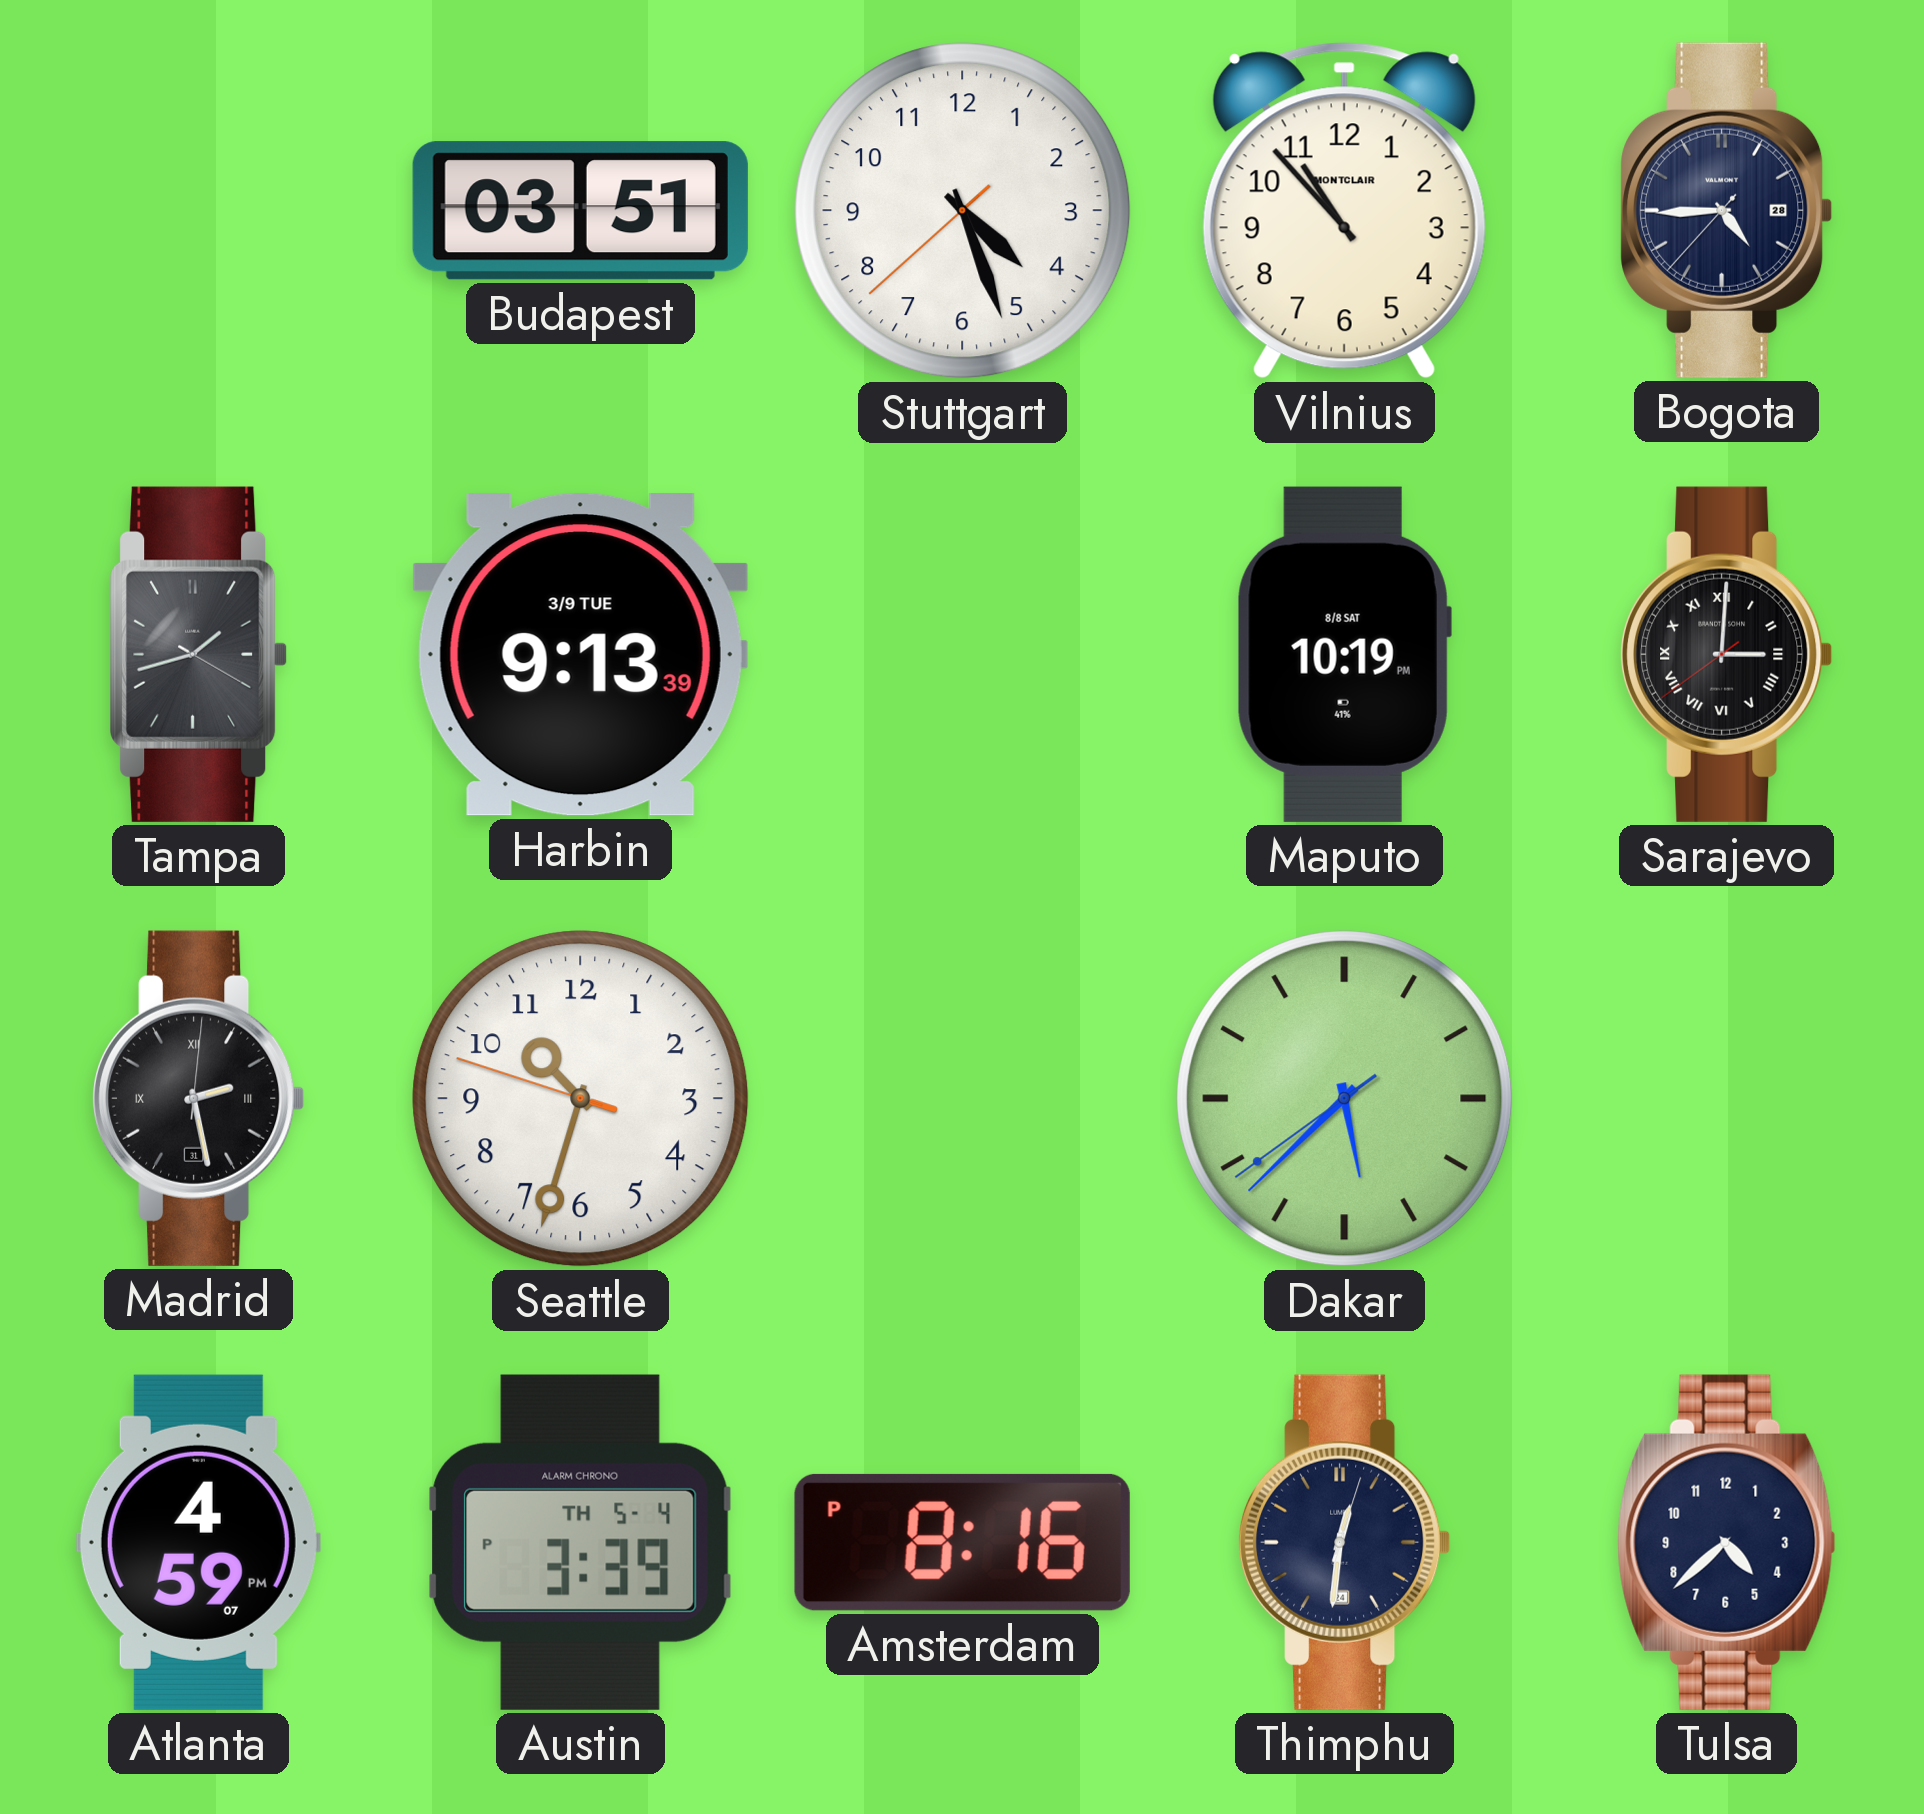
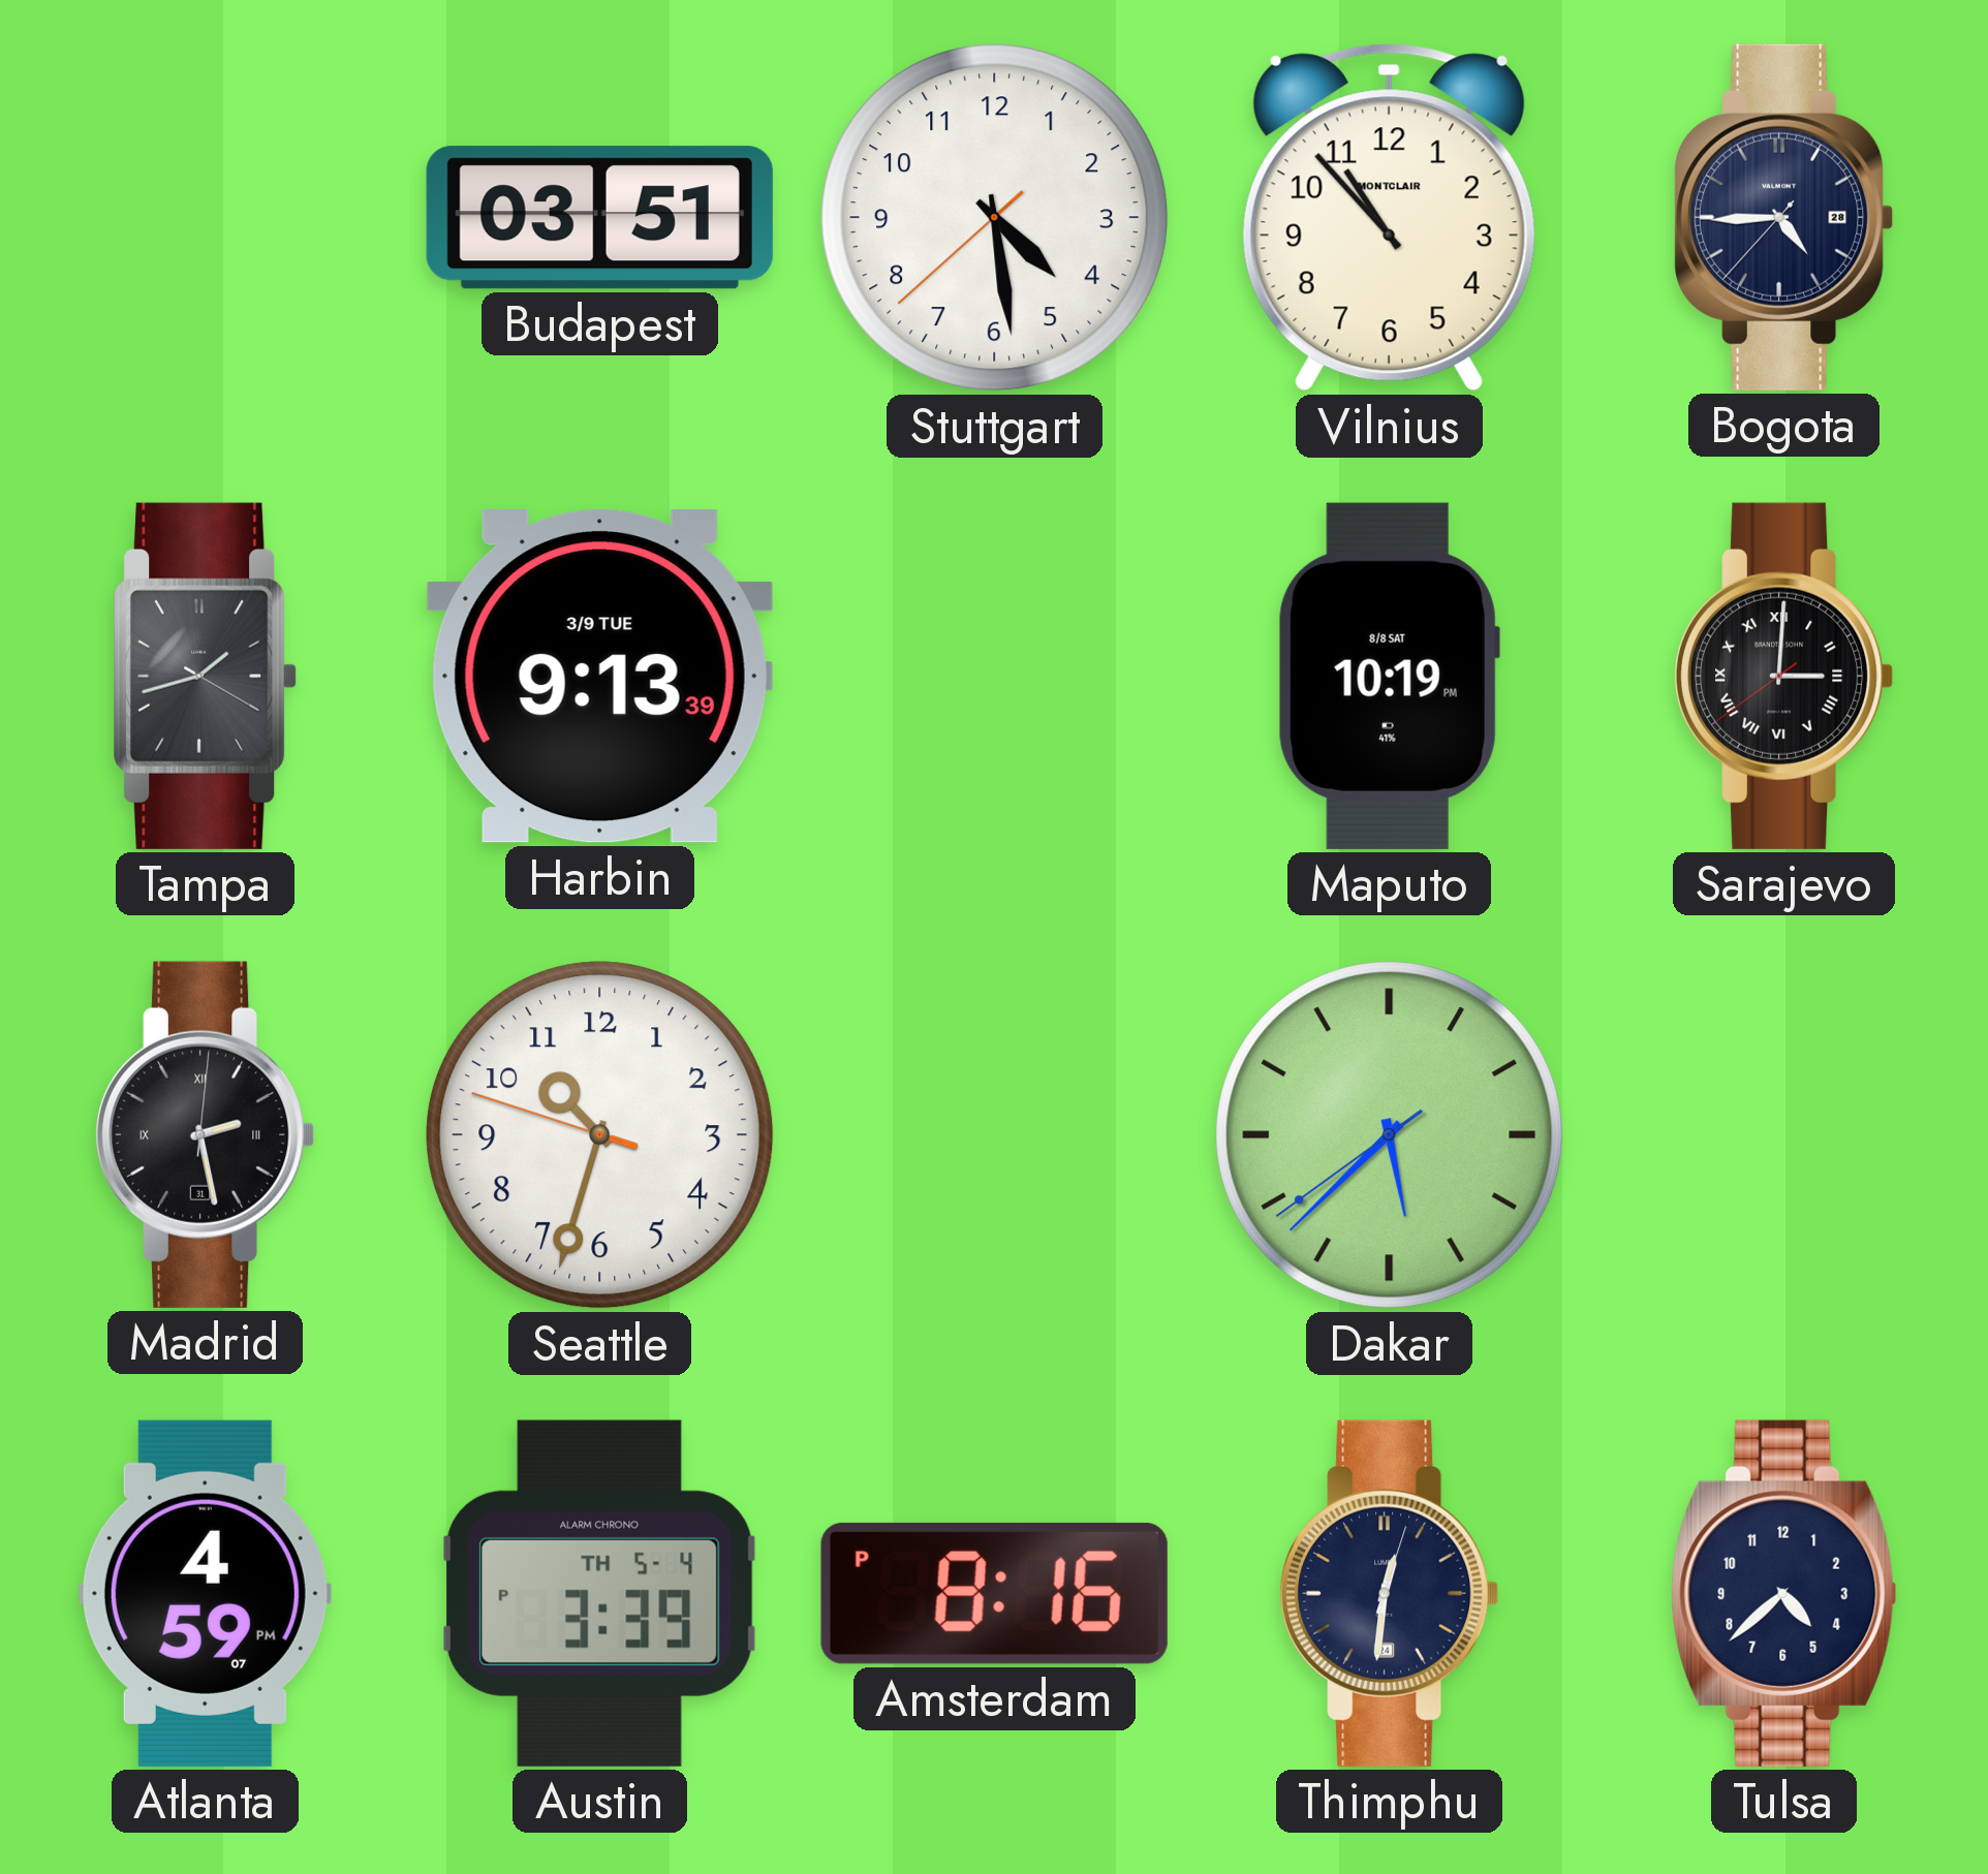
Stuttgart: 4:26 -> 4:28 (995, 218)
